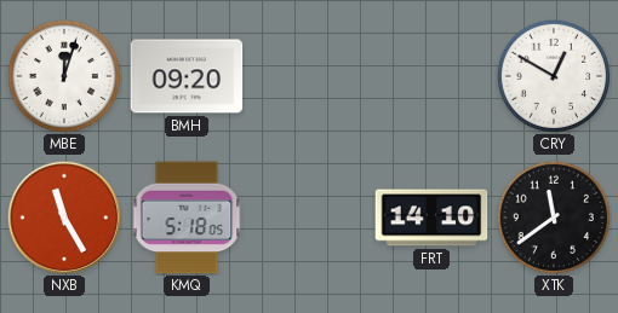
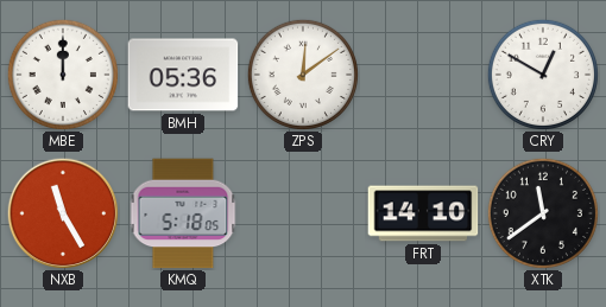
MBE: 12:03 -> 12:00 (63, 75)
BMH: 09:20 -> 05:36 (183, 75)
ZPS: none -> 12:09 (303, 75)
